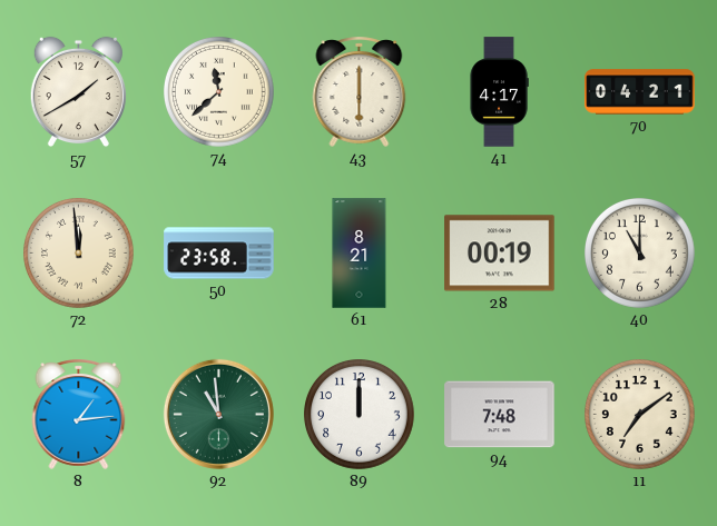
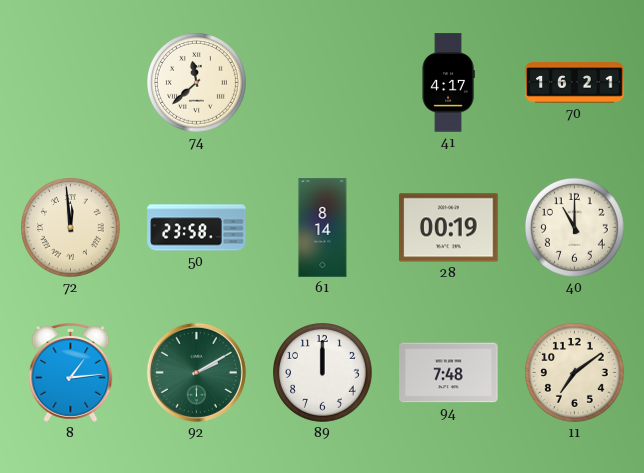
57: 1:40 -> none (78, 92)
43: 6:00 -> none (360, 91)
70: 04:21 -> 16:21 (575, 83)
61: 8:21 -> 8:14 (323, 228)
92: 10:59 -> 2:10 (196, 372)
